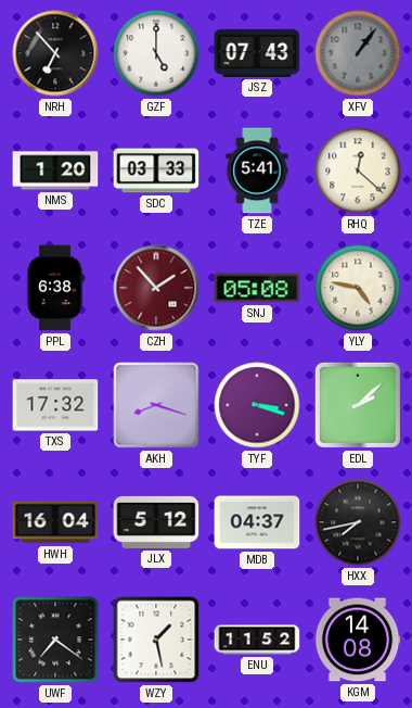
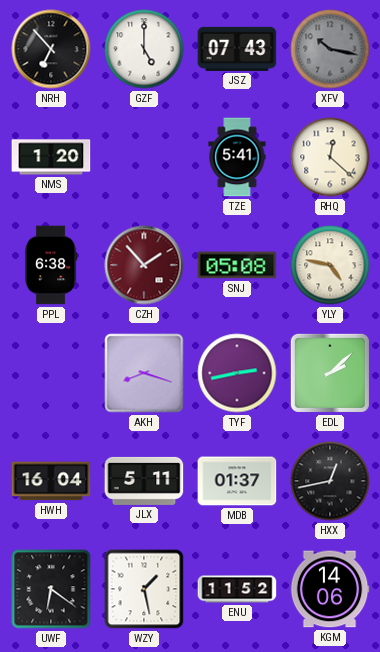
XFV: 1:06 -> 10:17 (330, 49)
SDC: 03:33 -> none (156, 170)
TXS: 17:32 -> none (55, 405)
TYF: 3:18 -> 2:43 (237, 373)
JLX: 5:12 -> 5:11 (144, 481)
MDB: 04:37 -> 01:37 (237, 481)
HXX: 7:43 -> 12:43 (330, 481)
UWF: 7:21 -> 6:21 (51, 589)
KGM: 14:08 -> 14:06 (330, 589)
